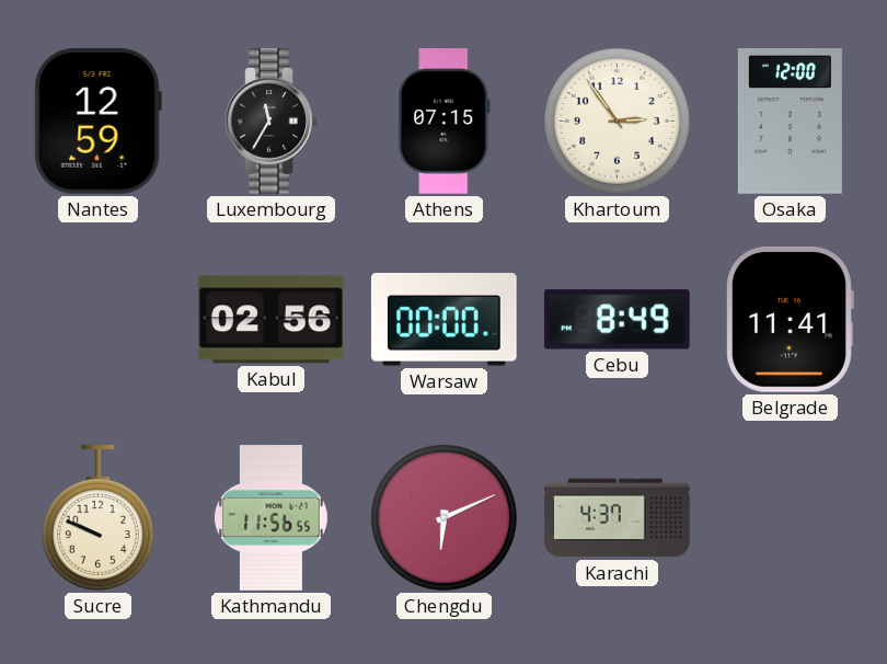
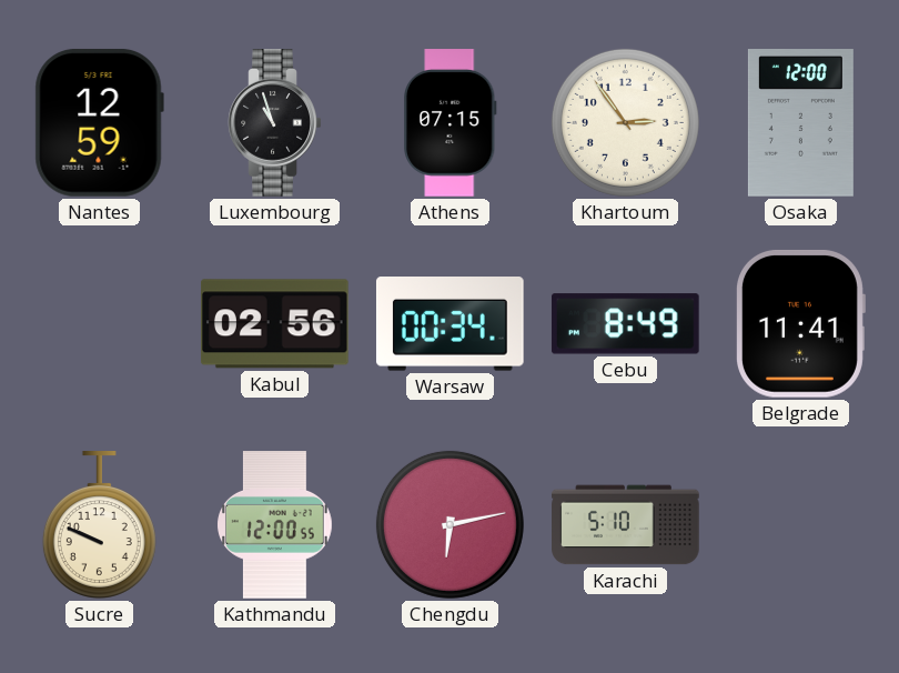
Luxembourg: 11:35 -> 10:57 (275, 123)
Warsaw: 00:00 -> 00:34 (449, 324)
Kathmandu: 11:56 -> 12:00 (275, 525)
Chengdu: 6:11 -> 6:13 (449, 524)
Karachi: 4:37 -> 5:10 (626, 525)
